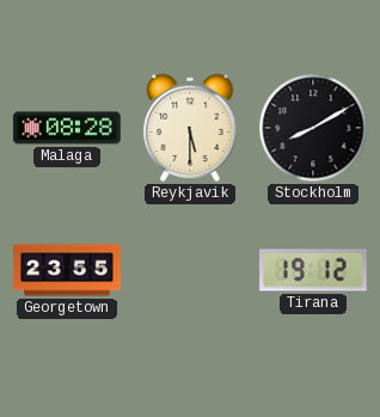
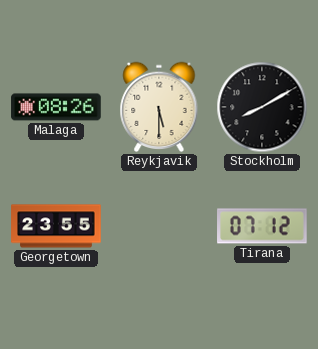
Malaga: 08:28 -> 08:26 (56, 107)
Tirana: 19:12 -> 07:12 (262, 226)
